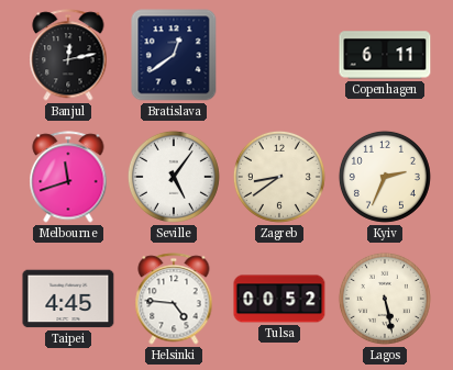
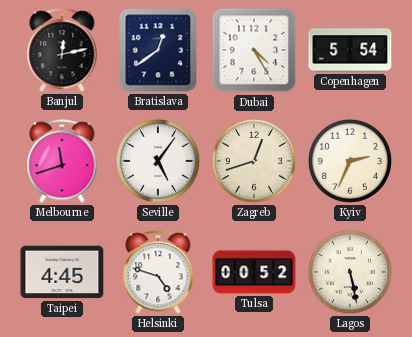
Dubai: none -> 4:25 (254, 50)
Copenhagen: 6:11 -> 5:54 (350, 50)
Zagreb: 8:39 -> 12:42 (254, 161)
Helsinki: 4:46 -> 4:48 (158, 272)
